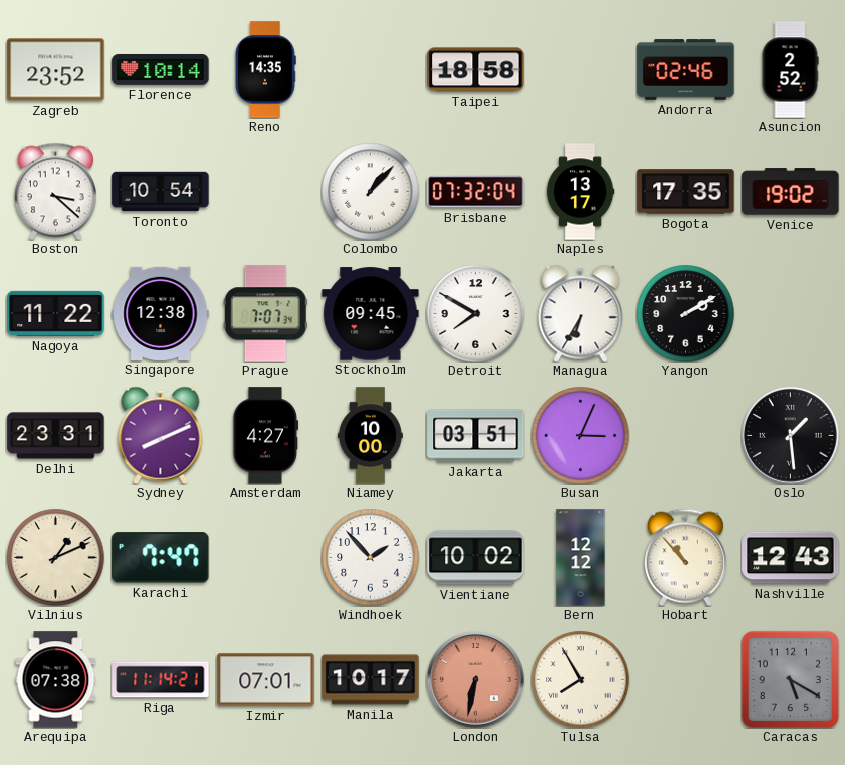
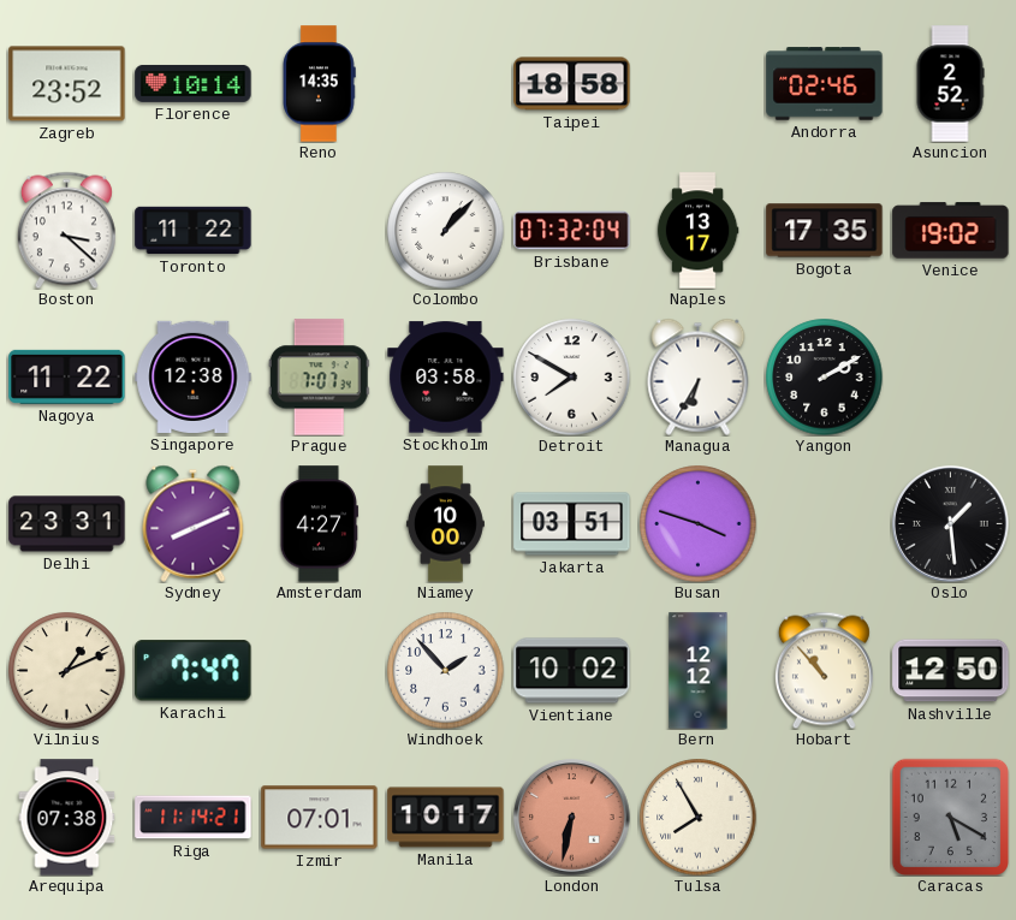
Toronto: 10:54 -> 11:22 (194, 231)
Stockholm: 09:45 -> 03:58 (446, 378)
Busan: 3:04 -> 3:48 (699, 524)
Nashville: 12:43 -> 12:50 (951, 671)
